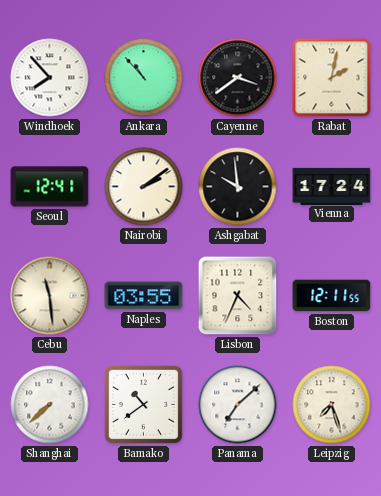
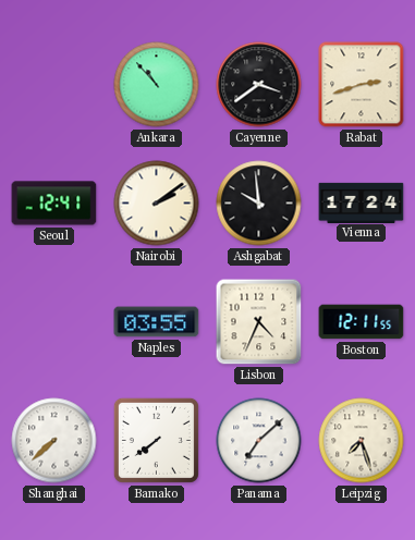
Windhoek: 7:53 -> none (50, 78)
Rabat: 2:02 -> 2:42 (362, 85)
Cebu: 11:29 -> none (50, 296)
Bamako: 10:39 -> 7:39 (156, 440)
